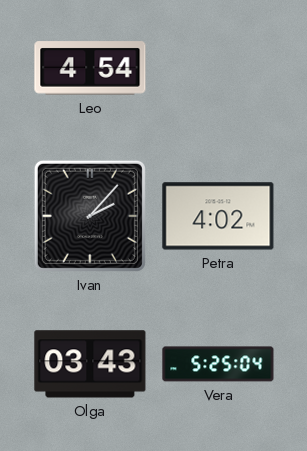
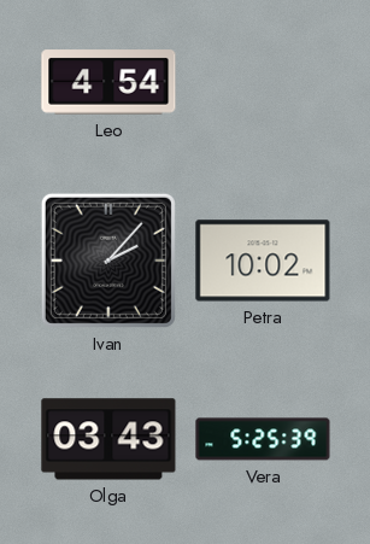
Petra: 4:02 -> 10:02 (263, 261)
Vera: 5:25:04 -> 5:25:39 (263, 439)
